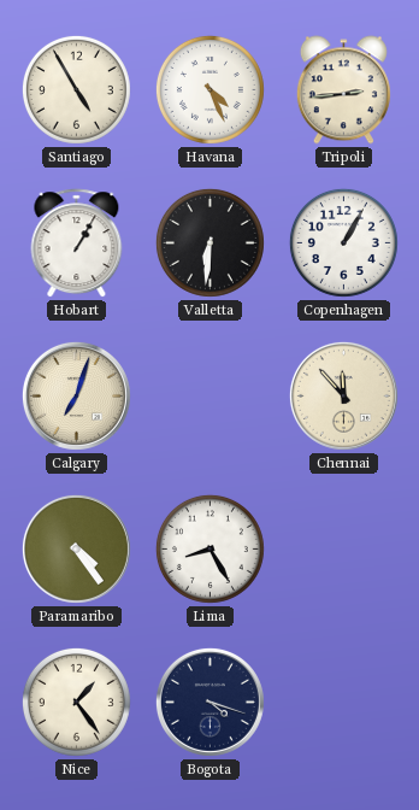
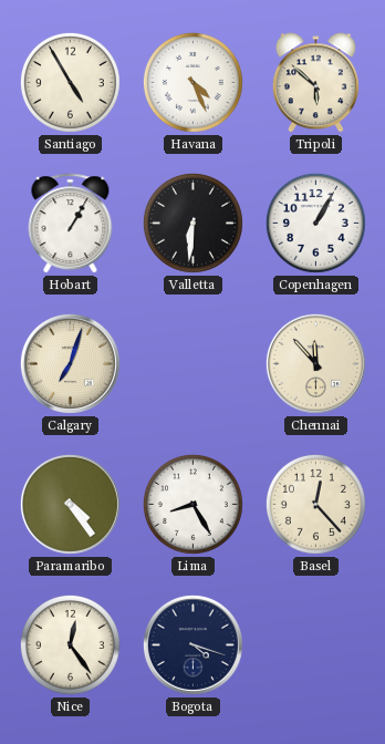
Tripoli: 2:44 -> 5:52 (315, 83)
Basel: none -> 12:23 (315, 504)
Nice: 1:24 -> 12:24 (70, 644)
